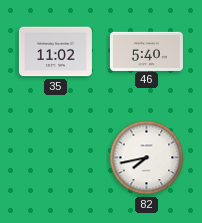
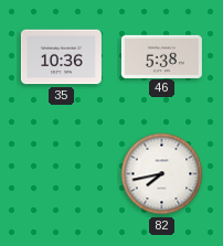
35: 11:02 -> 10:36 (61, 57)
46: 5:40 -> 5:38 (161, 56)
